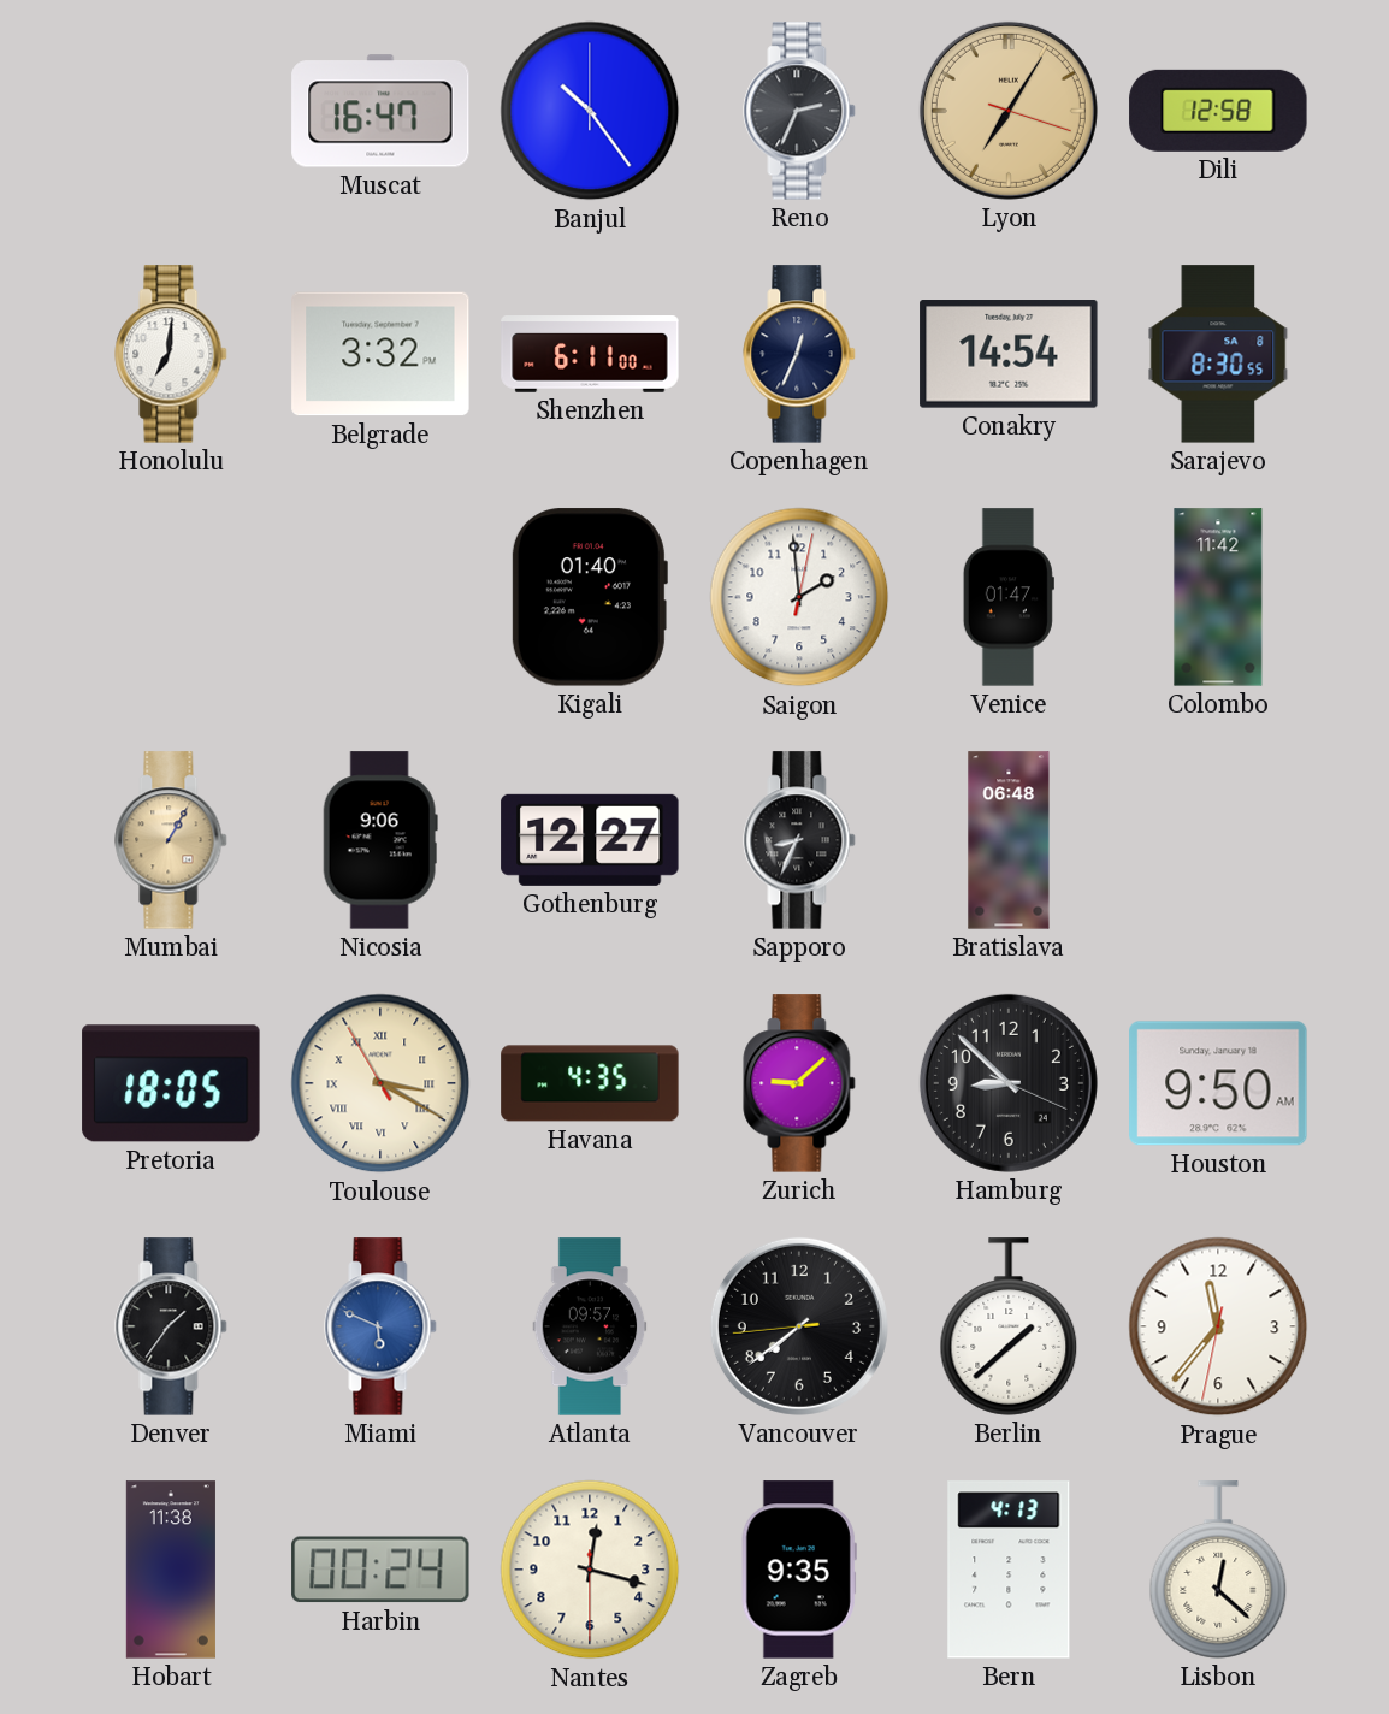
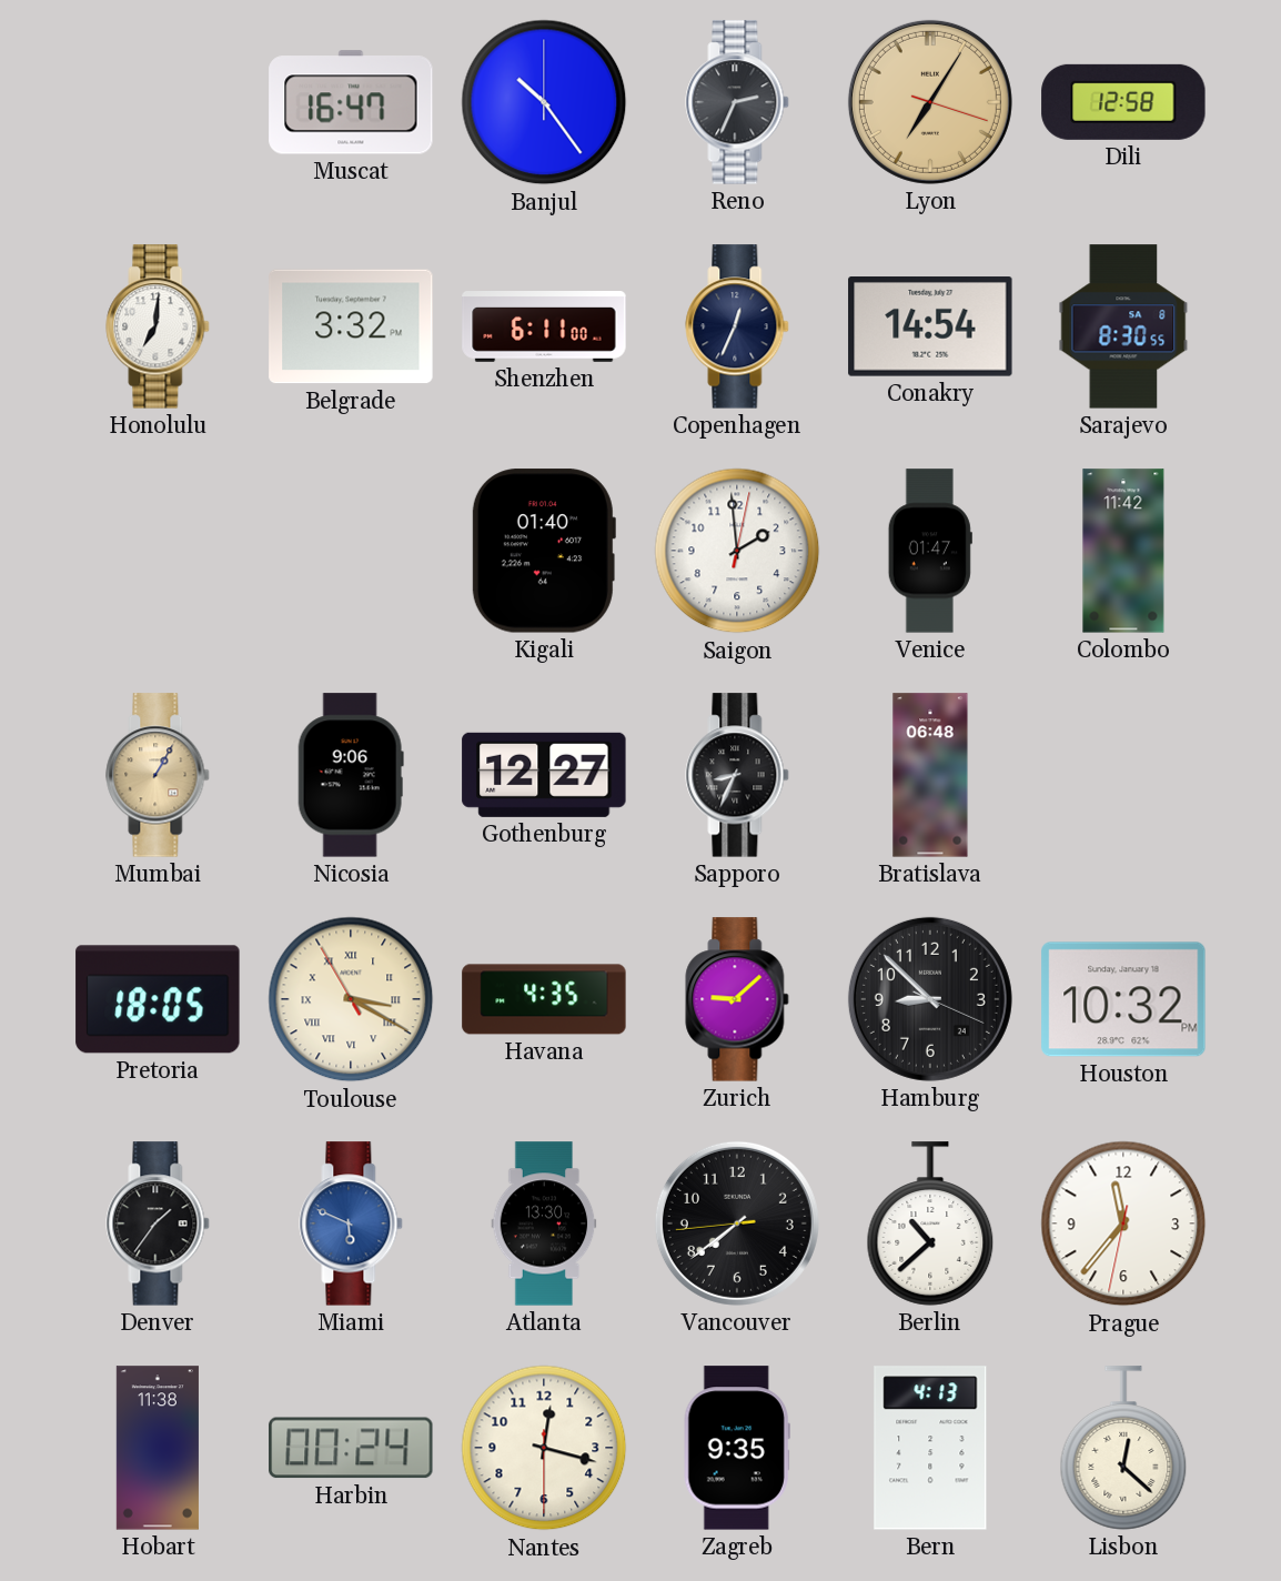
Houston: 9:50 -> 10:32 (1123, 999)
Atlanta: 09:57 -> 13:30 (544, 1223)
Berlin: 1:38 -> 10:38 (930, 1223)
